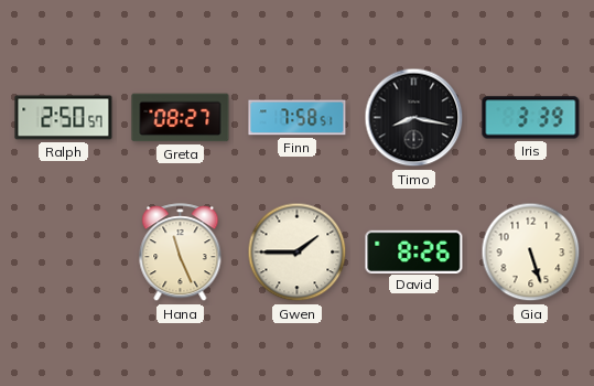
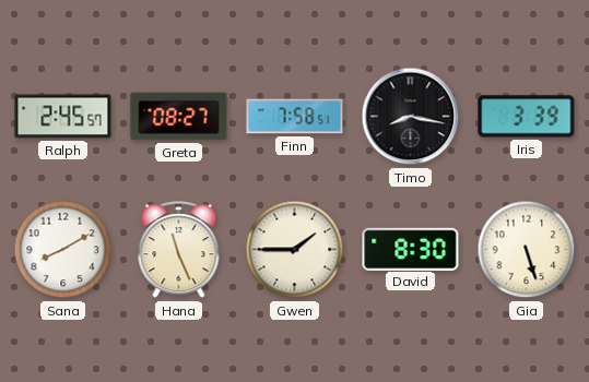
Ralph: 2:50 -> 2:45 (63, 117)
Sana: none -> 8:10 (63, 250)
David: 8:26 -> 8:30 (411, 249)
